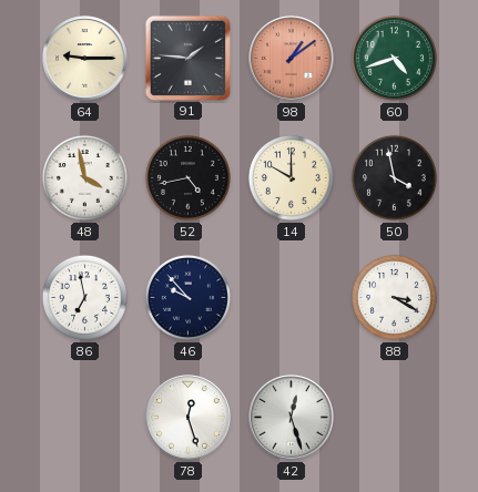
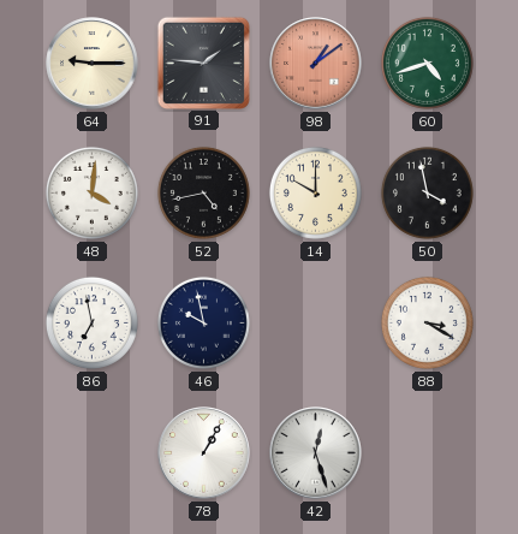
48: 3:58 -> 4:01 (91, 192)
46: 9:53 -> 9:58 (203, 322)
78: 12:27 -> 1:05 (204, 453)
